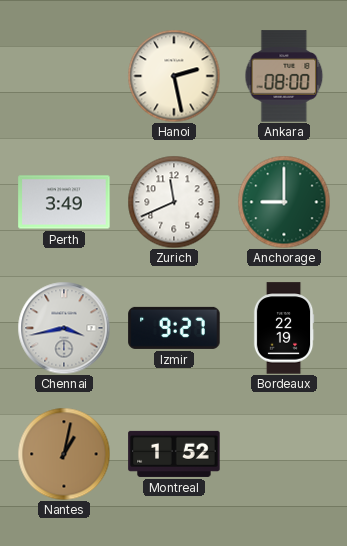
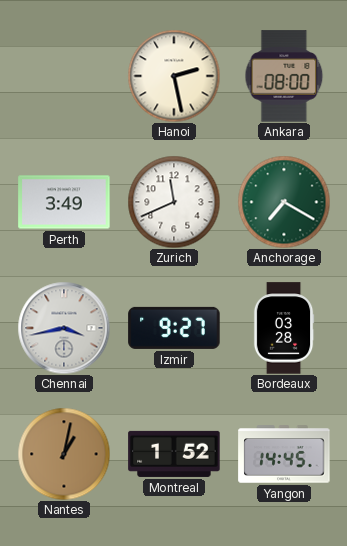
Anchorage: 9:00 -> 7:20 (284, 202)
Bordeaux: 22:19 -> 03:28 (284, 328)
Yangon: none -> 14:45 (284, 454)
